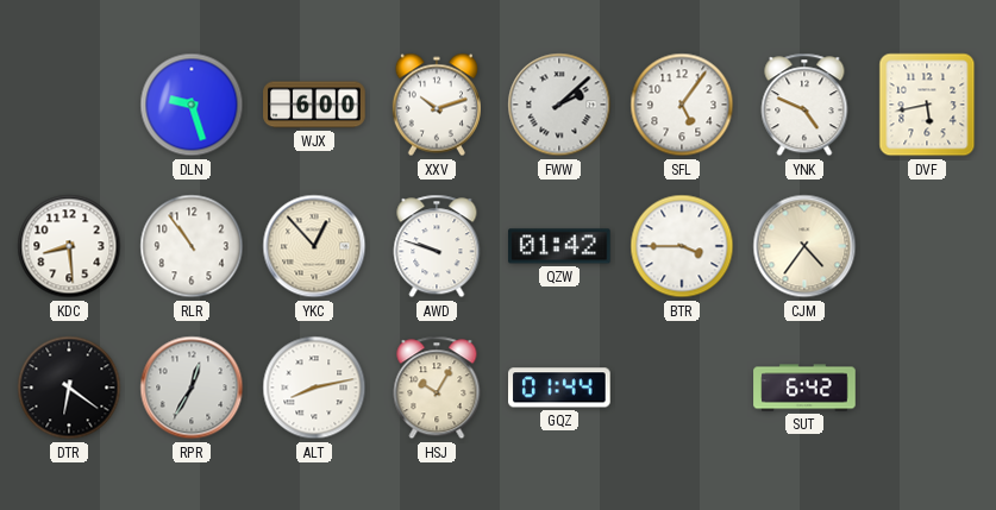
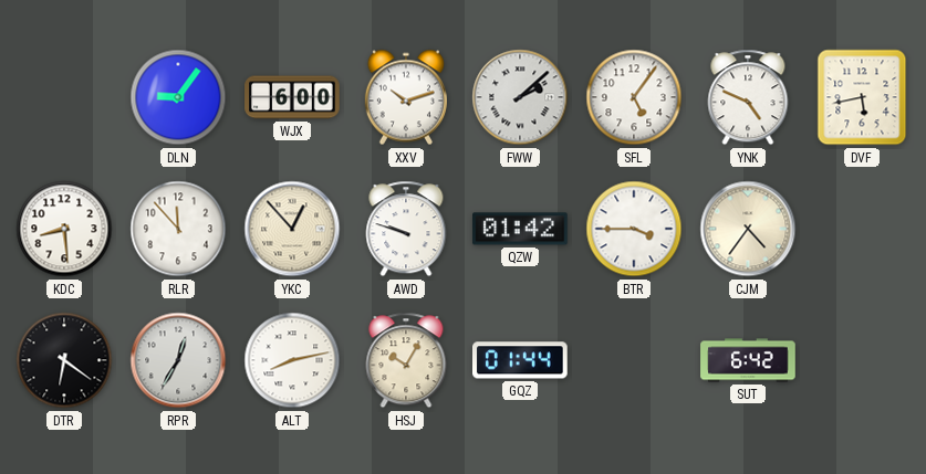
DLN: 9:27 -> 9:06 (178, 97)
RLR: 10:54 -> 11:53 (178, 229)
